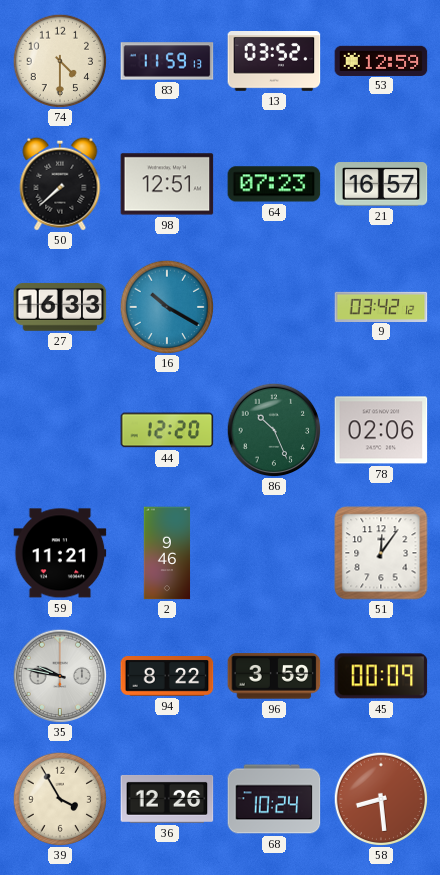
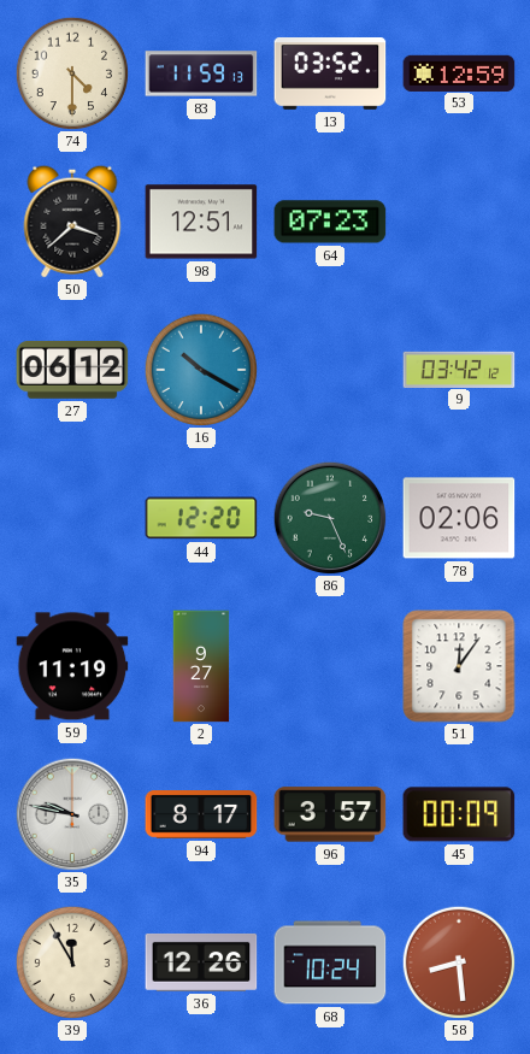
50: 7:38 -> 3:38 (72, 222)
21: 16:57 -> none (381, 184)
27: 16:33 -> 06:12 (72, 370)
86: 10:26 -> 9:26 (330, 518)
59: 11:21 -> 11:19 (72, 666)
2: 9:46 -> 9:27 (201, 666)
94: 8:22 -> 8:17 (201, 815)
96: 3:59 -> 3:57 (330, 814)
39: 3:55 -> 11:55 (72, 962)
